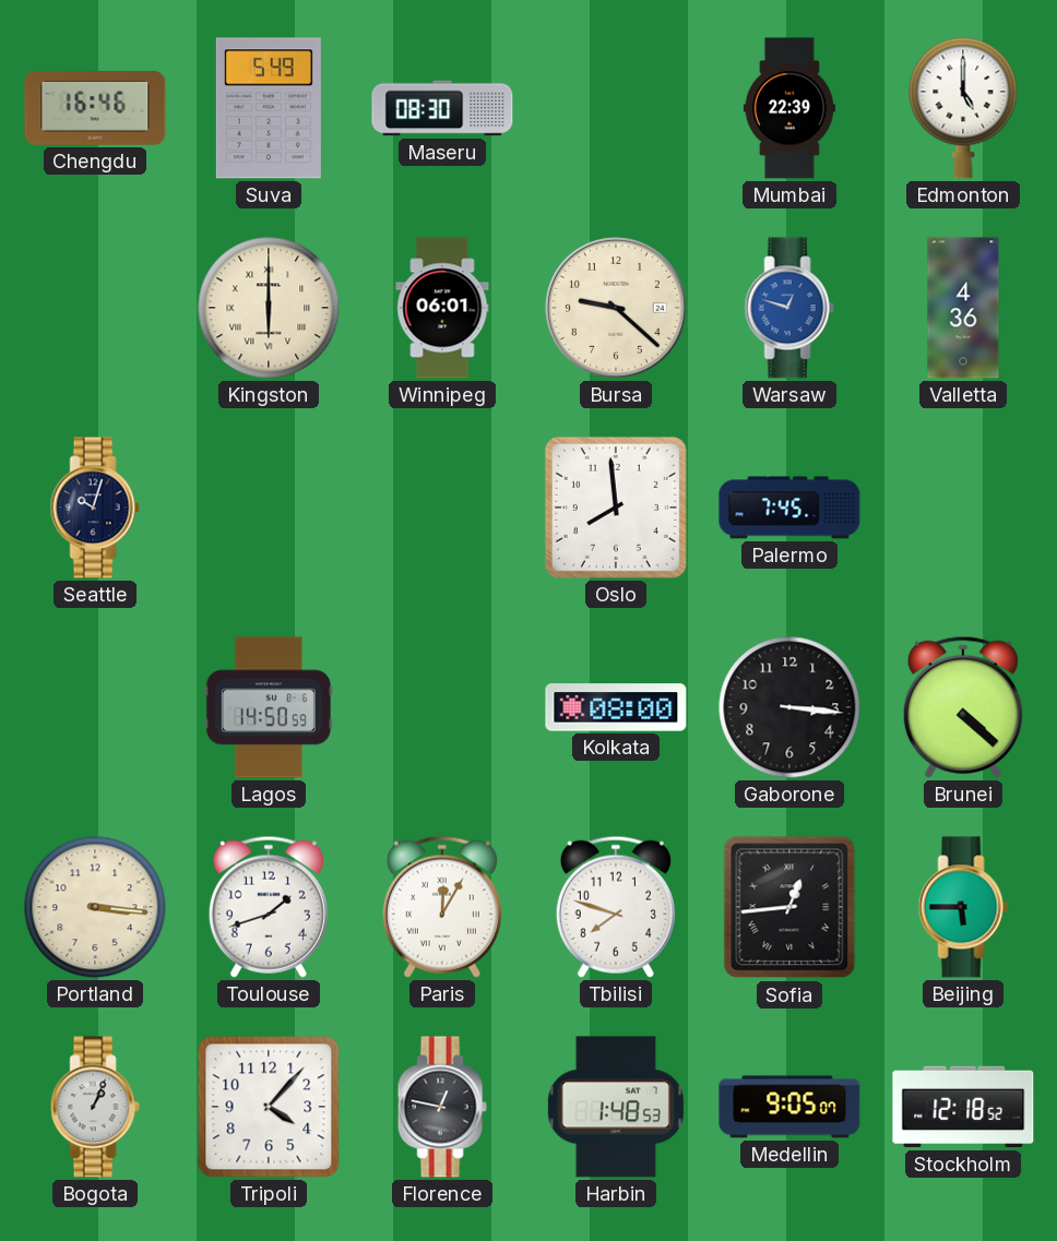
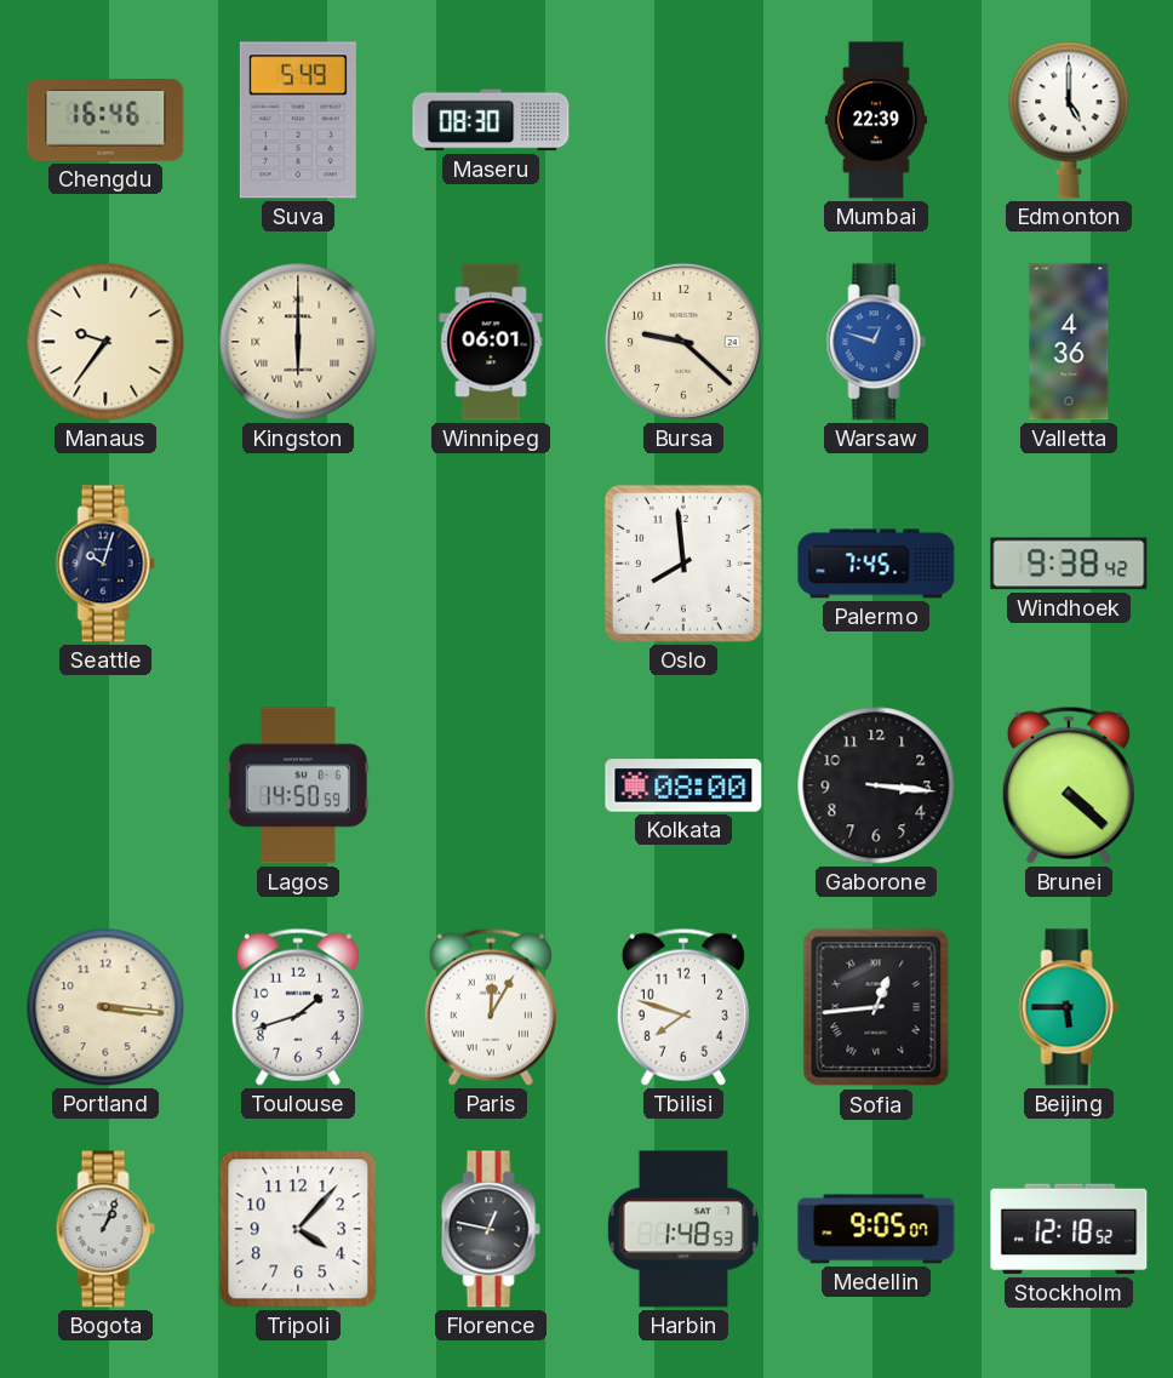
Manaus: none -> 9:36 (105, 342)
Windhoek: none -> 9:38 (1069, 564)
